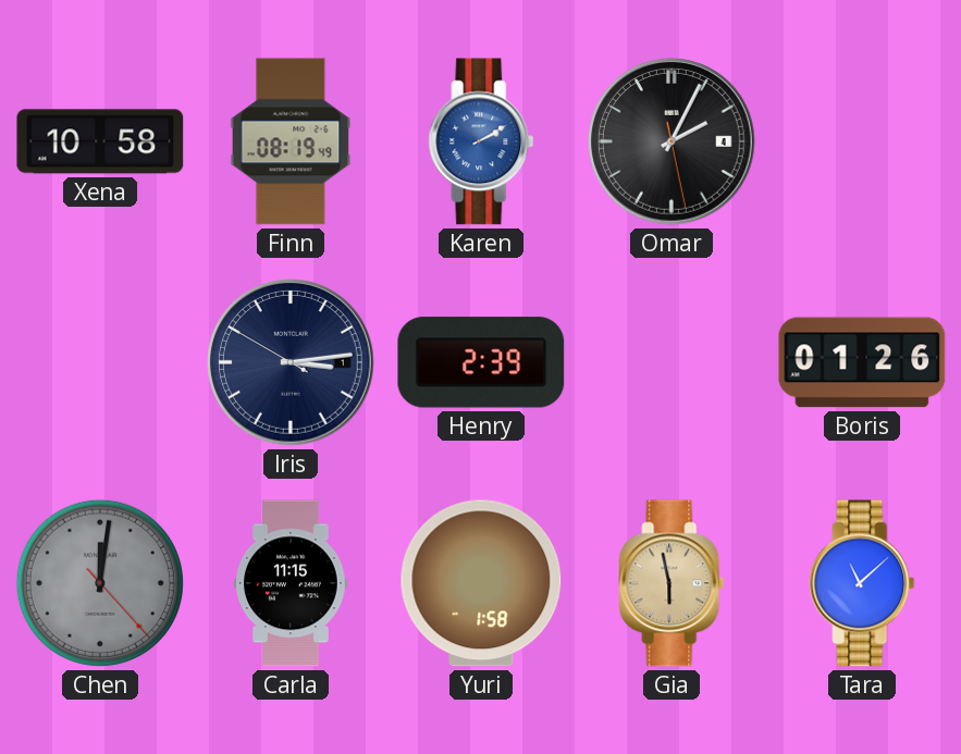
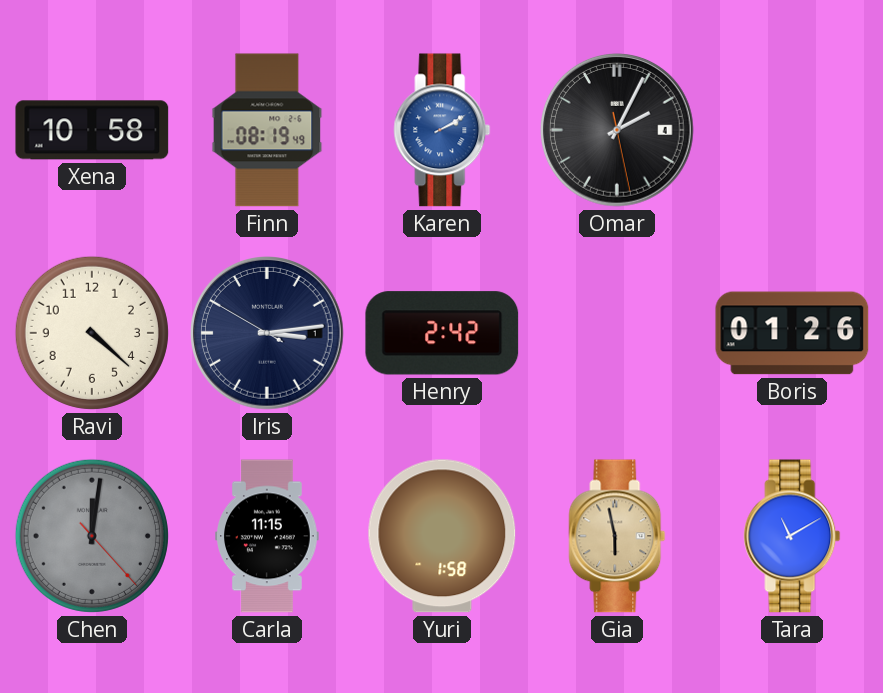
Ravi: none -> 4:22 (92, 333)
Henry: 2:39 -> 2:42 (442, 333)
Tara: 11:08 -> 11:10 (792, 536)
